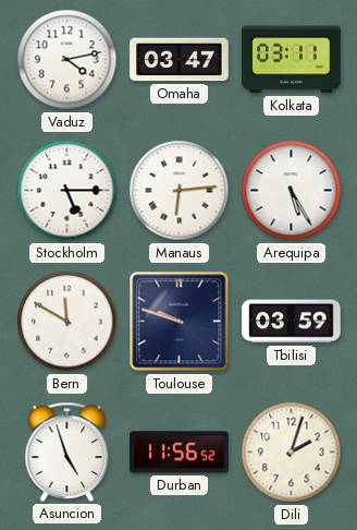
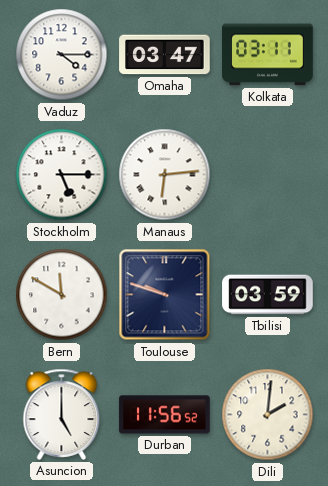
Vaduz: 4:13 -> 4:15 (62, 55)
Arequipa: 5:25 -> none (292, 191)
Asuncion: 4:57 -> 5:00 (62, 414)
Dili: 2:03 -> 2:01 (268, 415)
